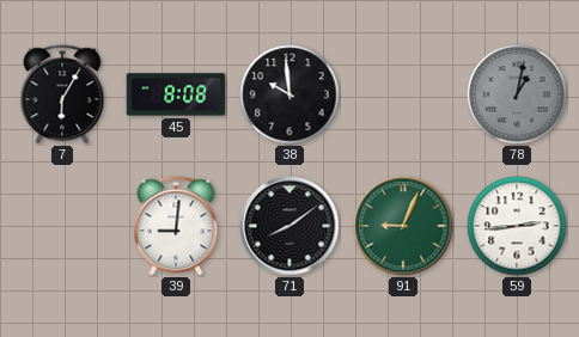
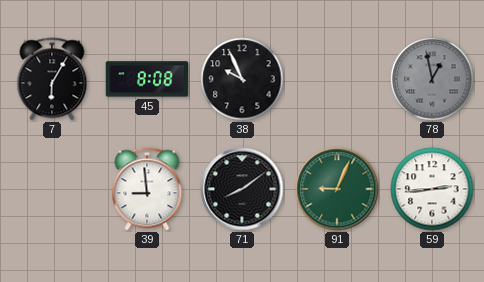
38: 9:59 -> 9:56 (242, 79)
78: 1:02 -> 12:58 (432, 79)
39: 9:01 -> 8:59 (147, 189)
